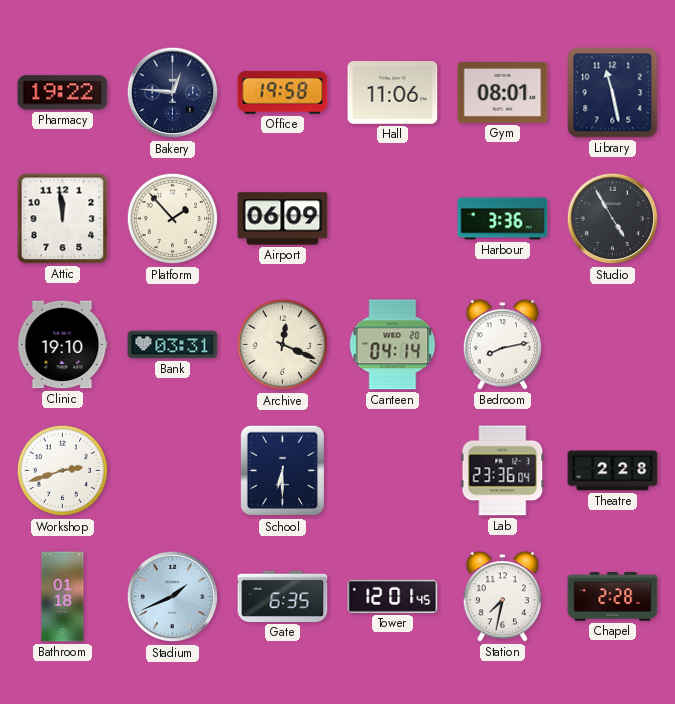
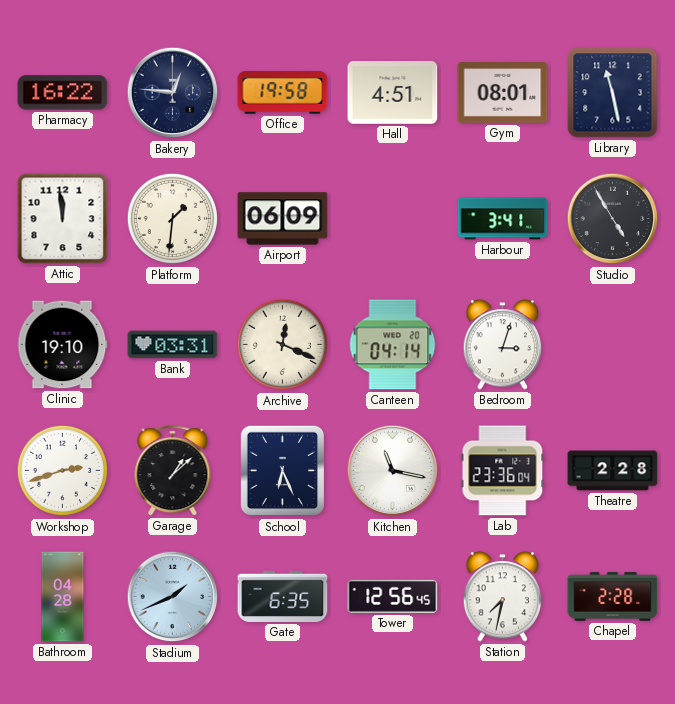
Pharmacy: 19:22 -> 16:22 (63, 93)
Hall: 11:06 -> 4:51 (393, 93)
Platform: 1:53 -> 1:31 (173, 219)
Harbour: 3:36 -> 3:41 (503, 219)
Bedroom: 8:13 -> 3:03 (503, 345)
Garage: none -> 1:08 (173, 471)
School: 6:30 -> 6:26 (282, 471)
Kitchen: none -> 11:17 (393, 471)
Bathroom: 01:18 -> 04:28 (63, 597)
Tower: 12:01 -> 12:56 (393, 596)
